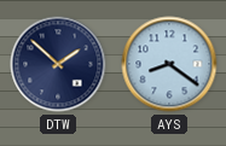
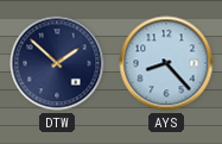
AYS: 8:21 -> 8:23 (166, 63)
